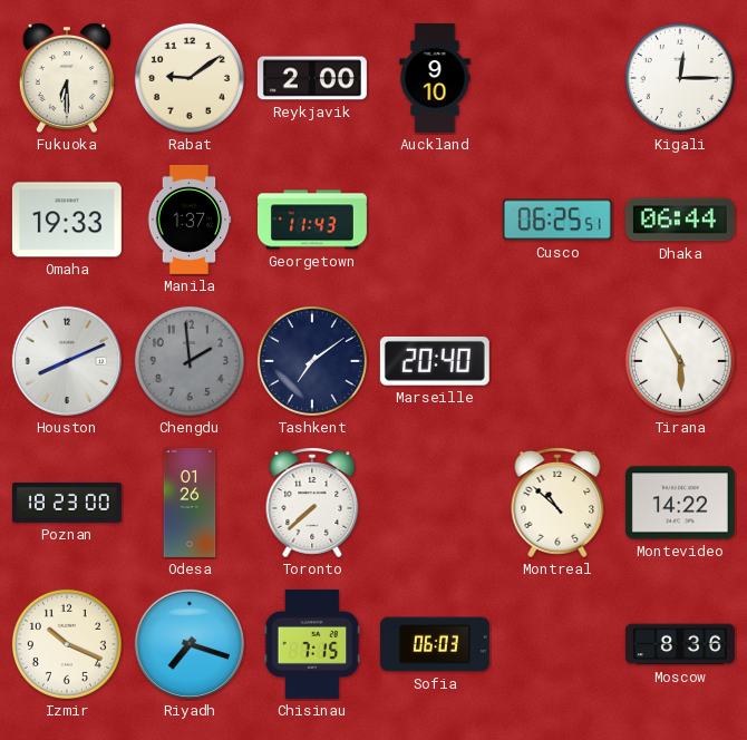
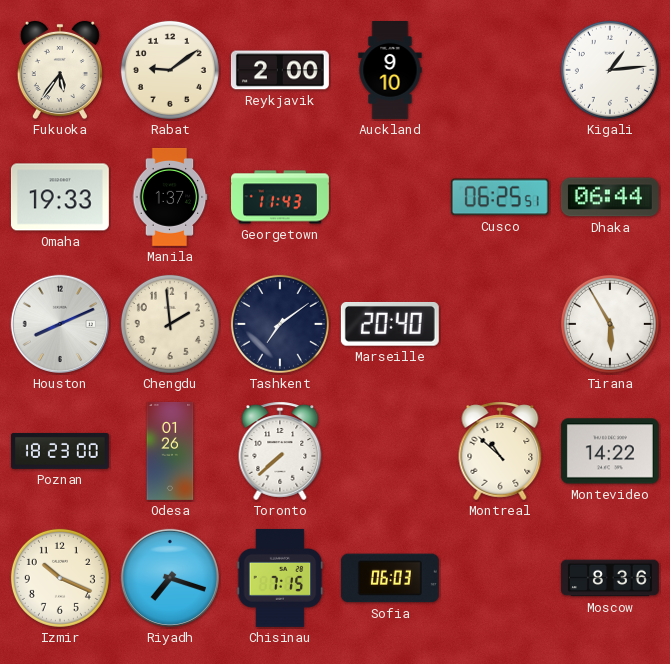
Fukuoka: 6:30 -> 5:36 (60, 70)
Kigali: 12:15 -> 1:14 (610, 70)
Chengdu dial: grey -> cream (170, 324)
